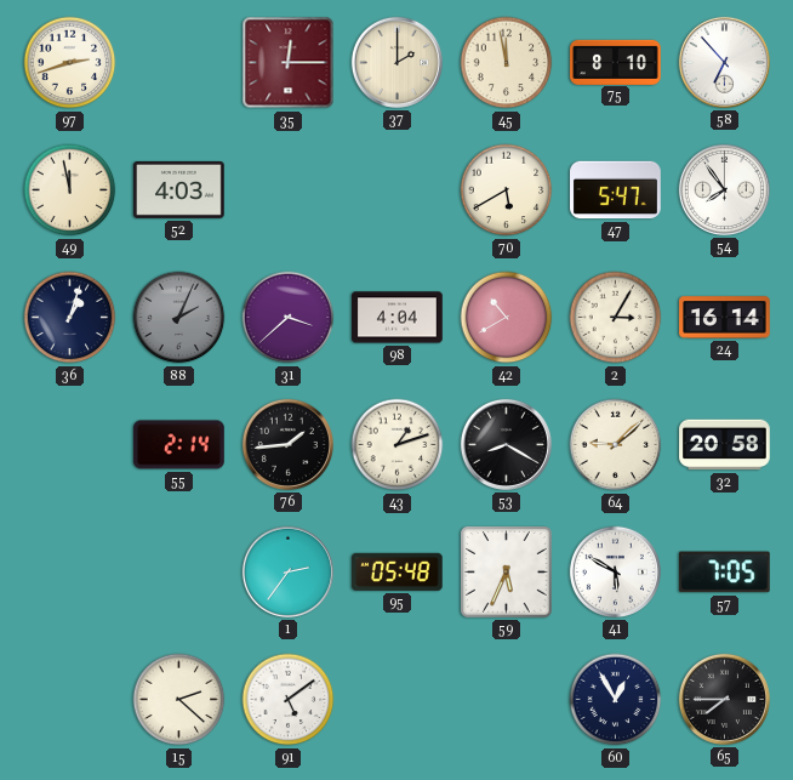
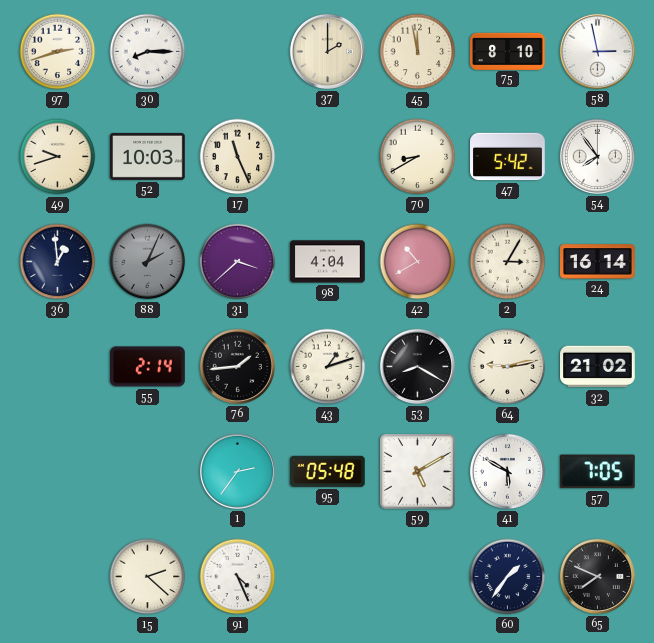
30: none -> 8:15 (148, 52)
35: 12:15 -> none (289, 63)
58: 6:53 -> 2:58 (597, 51)
49: 11:58 -> 9:42 (58, 157)
52: 4:03 -> 10:03 (148, 156)
17: none -> 11:26 (238, 157)
70: 5:40 -> 8:40 (418, 157)
47: 5:47 -> 5:42 (508, 157)
36: 1:03 -> 12:59 (58, 262)
64: 9:08 -> 9:13 (508, 367)
32: 20:58 -> 21:02 (598, 367)
59: 5:34 -> 5:10 (418, 472)
91: 5:09 -> 4:26 (238, 577)
60: 12:55 -> 1:36 (508, 577)
65: 7:45 -> 7:49 (597, 576)
